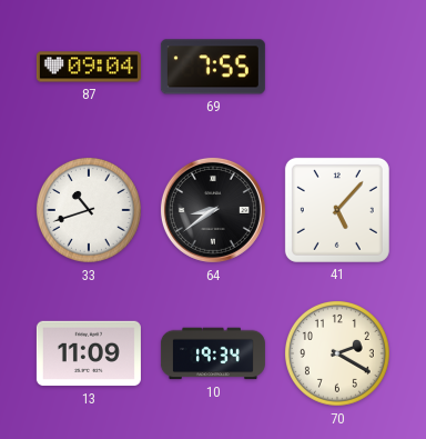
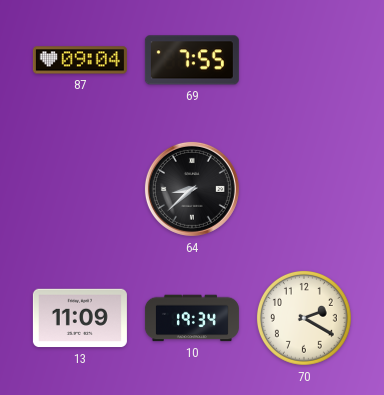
33: 10:42 -> none (89, 210)
64: 8:39 -> 8:38 (192, 189)
41: 5:07 -> none (337, 210)
